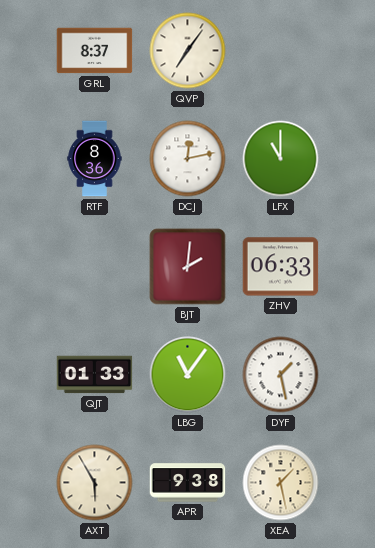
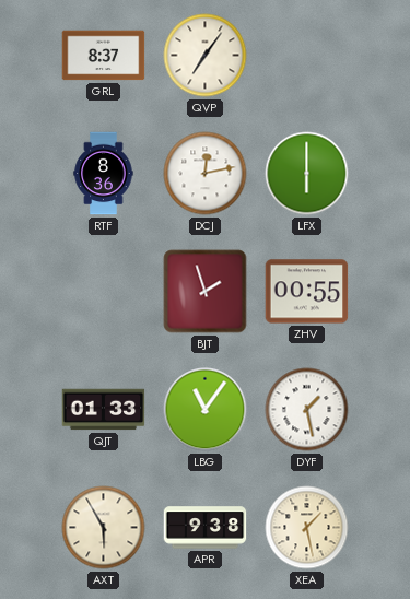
LFX: 11:00 -> 6:00 (307, 174)
BJT: 2:01 -> 1:57 (206, 292)
ZHV: 06:33 -> 00:55 (307, 292)
